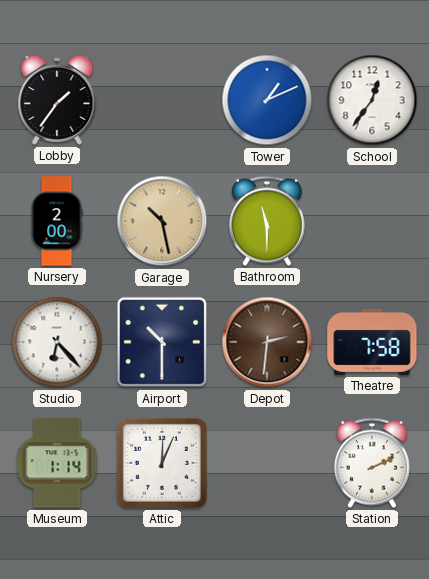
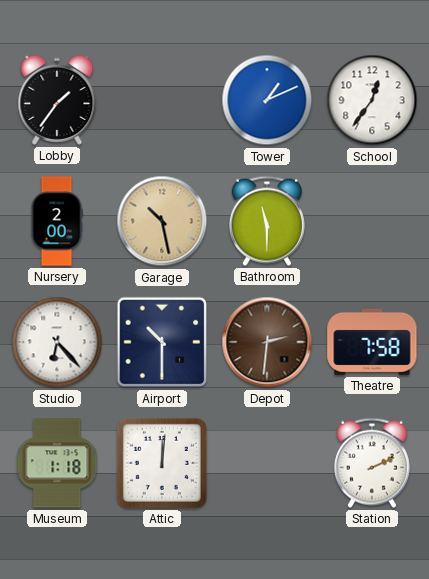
Museum: 1:14 -> 1:18 (57, 463)
Attic: 12:04 -> 12:01 (162, 463)
